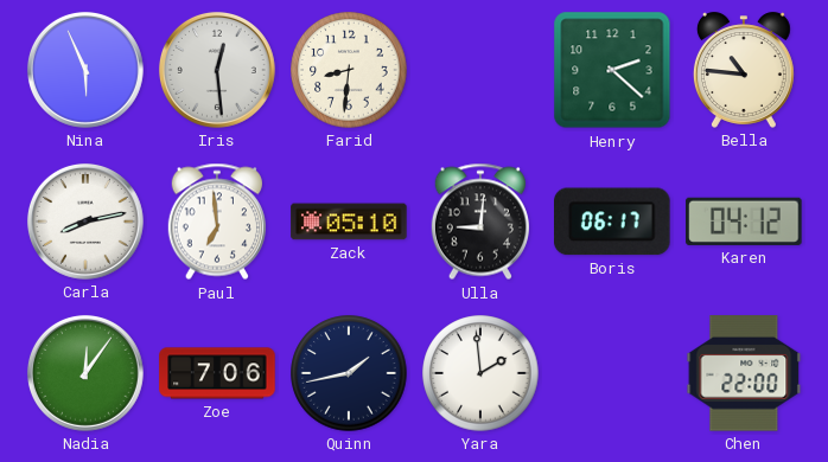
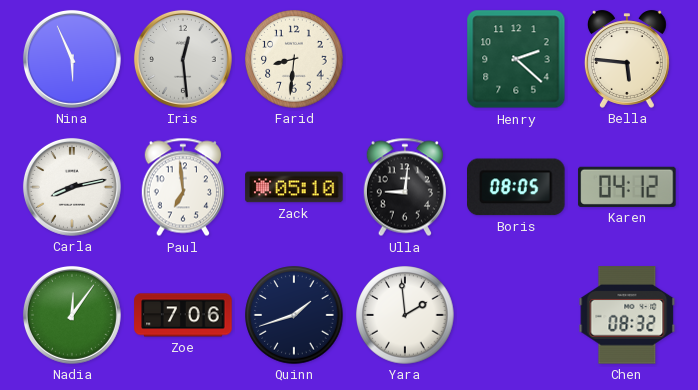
Bella: 10:46 -> 5:46 (627, 59)
Boris: 06:17 -> 08:05 (517, 187)
Quinn: 1:43 -> 1:42 (294, 315)
Chen: 22:00 -> 08:32 (627, 315)
